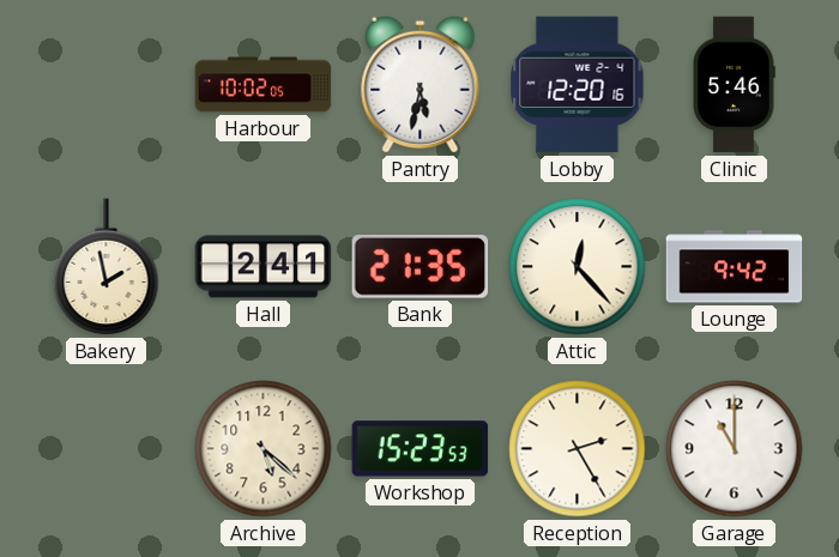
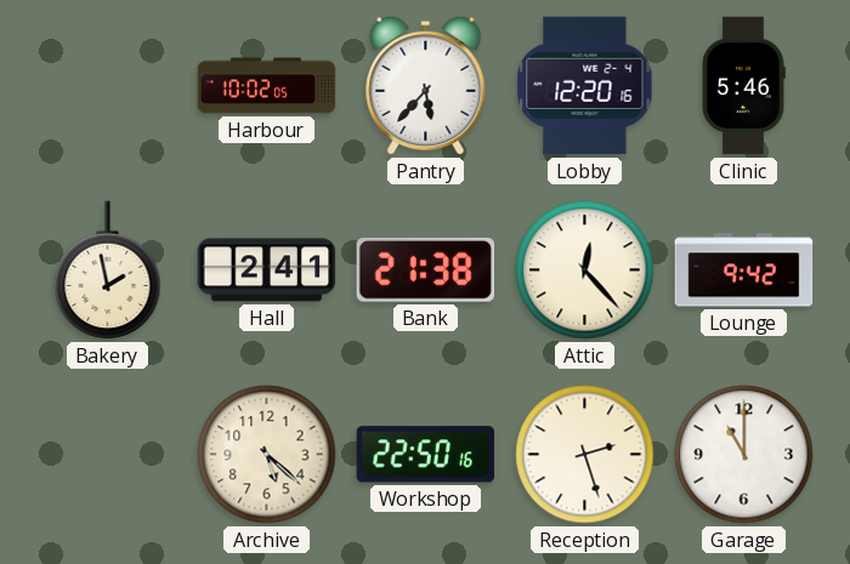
Pantry: 5:32 -> 5:37 (426, 85)
Bank: 21:35 -> 21:38 (426, 270)
Workshop: 15:23 -> 22:50 (426, 455)
Reception: 2:25 -> 2:27 (585, 455)
